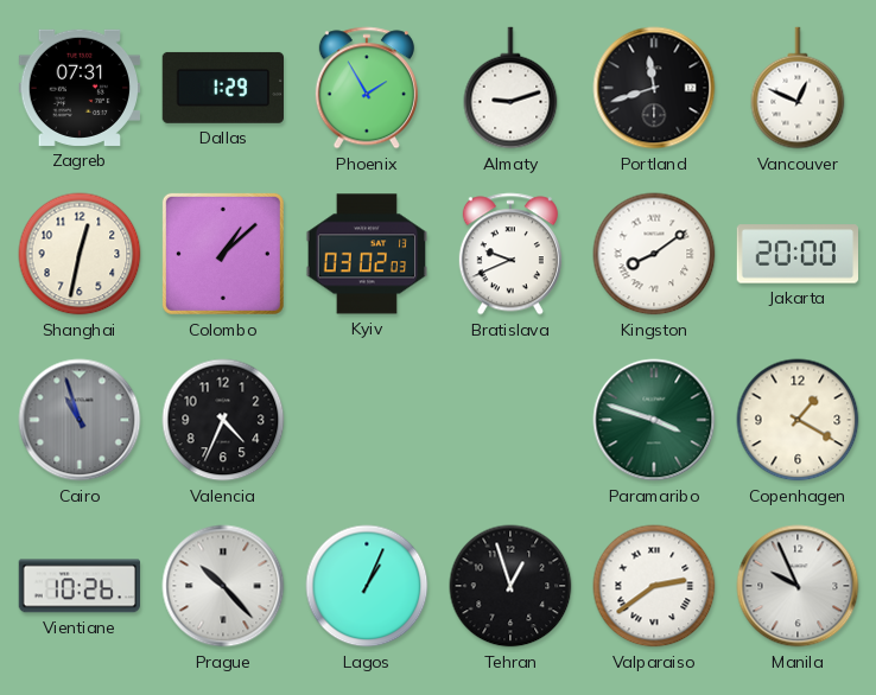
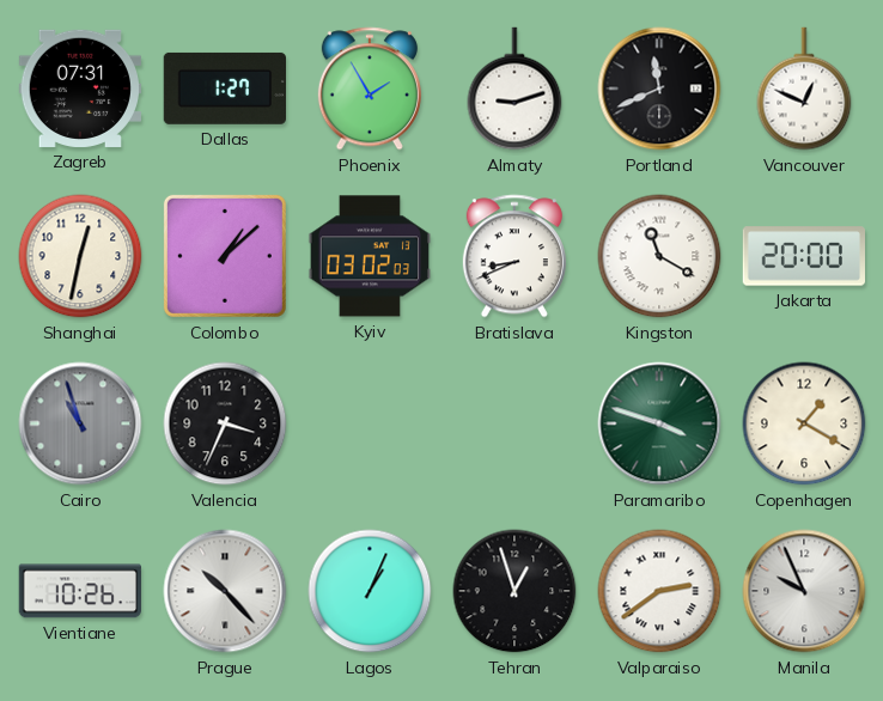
Dallas: 1:29 -> 1:27 (224, 89)
Portland: 11:42 -> 11:41 (659, 89)
Bratislava: 9:41 -> 8:41 (514, 256)
Kingston: 8:09 -> 11:20 (659, 256)
Valencia: 4:34 -> 3:34 (225, 423)
